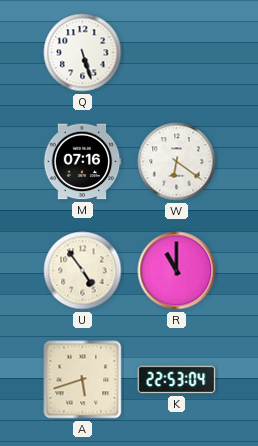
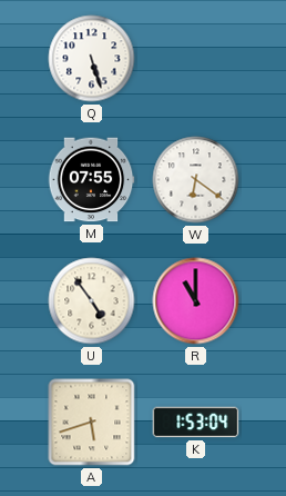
M: 07:16 -> 07:55 (91, 180)
K: 22:53 -> 1:53 (196, 423)
